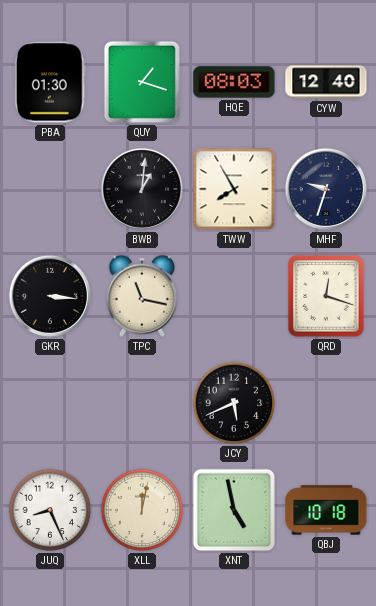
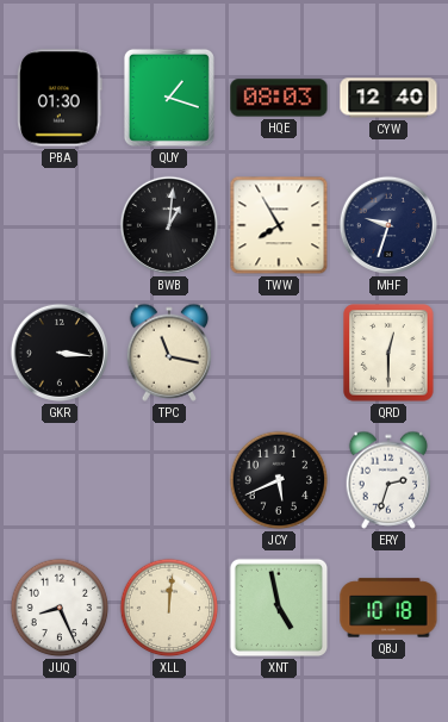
QRD: 12:18 -> 12:30 (388, 353)
ERY: none -> 2:33 (388, 480)
XLL: 12:02 -> 12:01 (169, 608)
